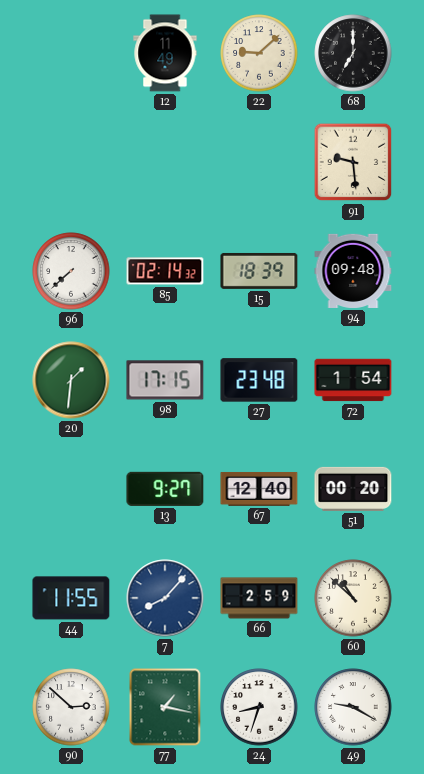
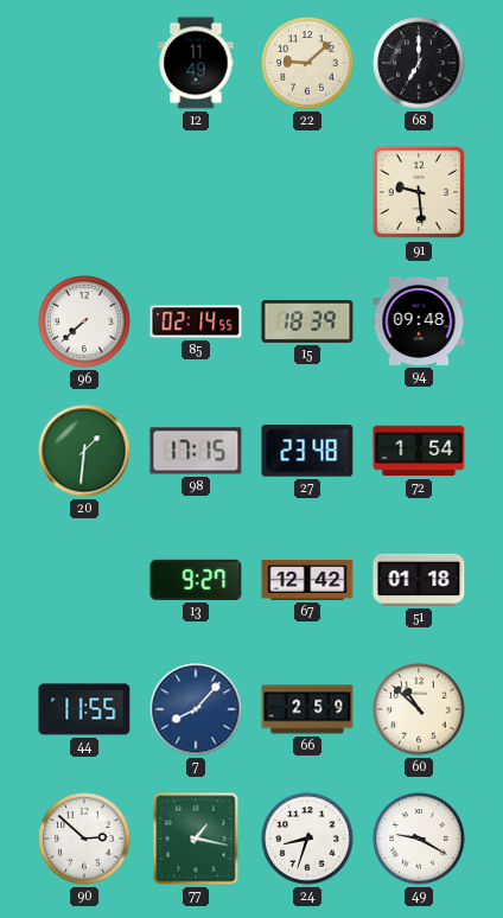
85: 02:14:32 -> 02:14:55 (196, 321)
67: 12:40 -> 12:42 (307, 580)
51: 00:20 -> 01:18 (419, 580)
